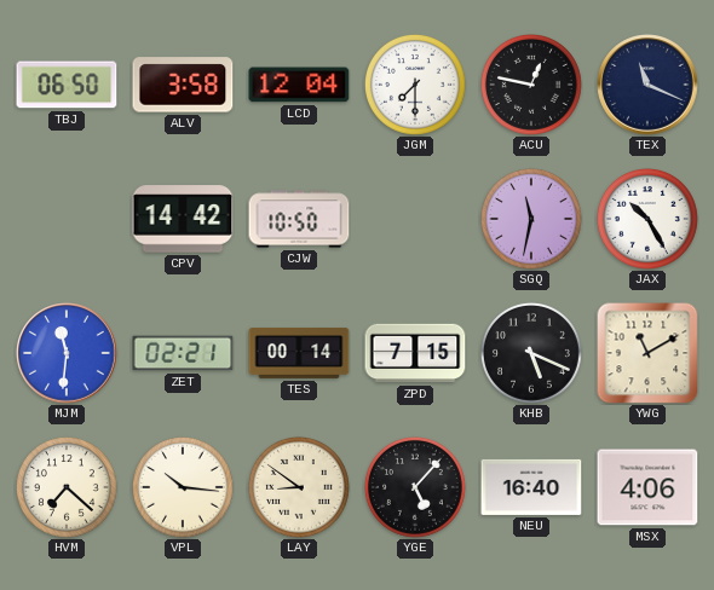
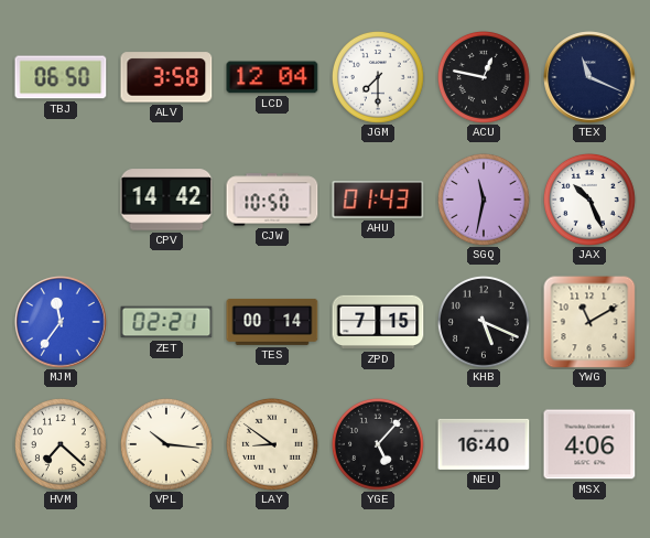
AHU: none -> 01:43 (378, 201)
JAX: 10:25 -> 10:26 (589, 200)
MJM: 11:31 -> 11:36 (61, 322)
